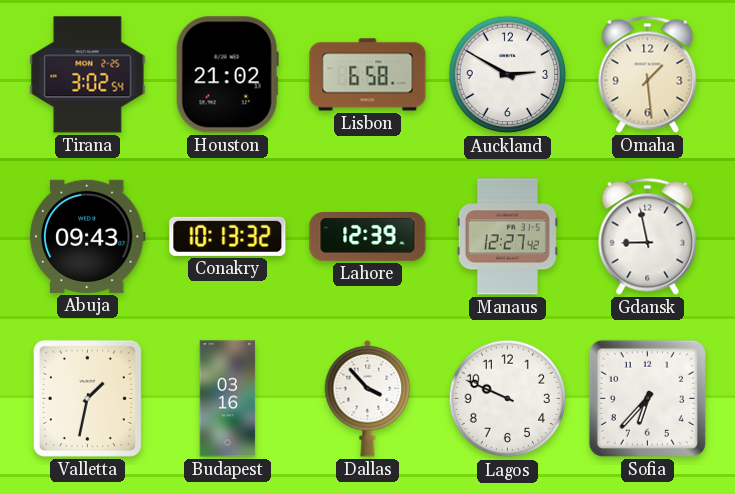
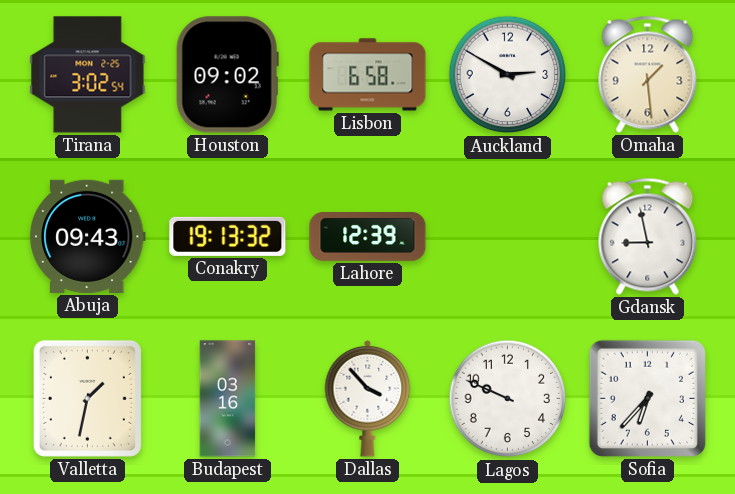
Houston: 21:02 -> 09:02 (227, 75)
Conakry: 10:13 -> 19:13 (228, 236)
Manaus: 12:27 -> none (507, 237)
